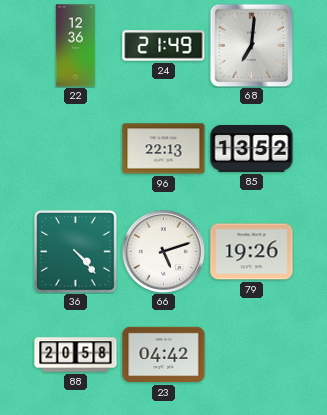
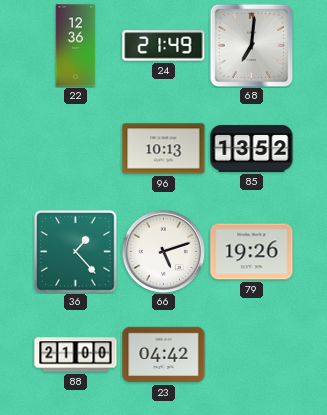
96: 22:13 -> 10:13 (164, 149)
36: 4:23 -> 1:23 (76, 252)
88: 20:58 -> 21:00 (76, 355)
